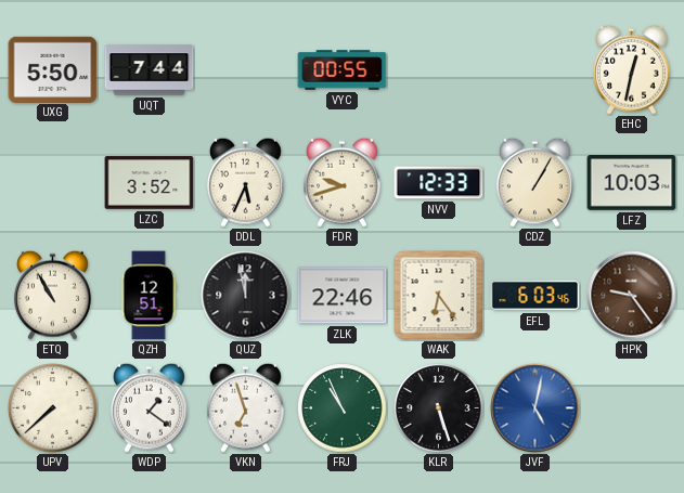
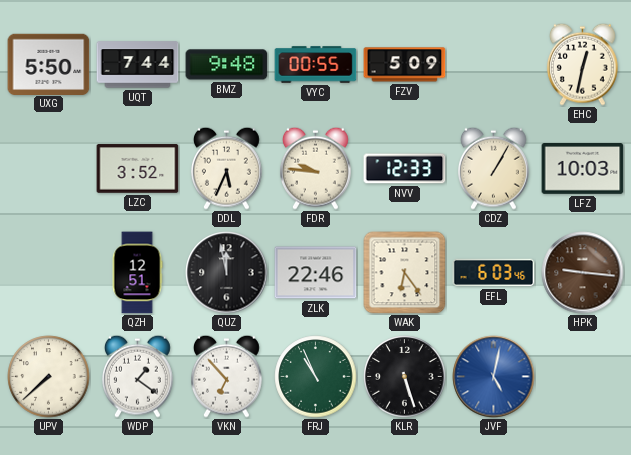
BMZ: none -> 9:48 (227, 65)
FZV: none -> 5:09 (405, 65)
FDR: 9:42 -> 9:46 (315, 168)
ETQ: 10:55 -> none (52, 295)
HPK: 9:24 -> 9:16 (583, 273)
VKN: 6:57 -> 6:53 (226, 376)
